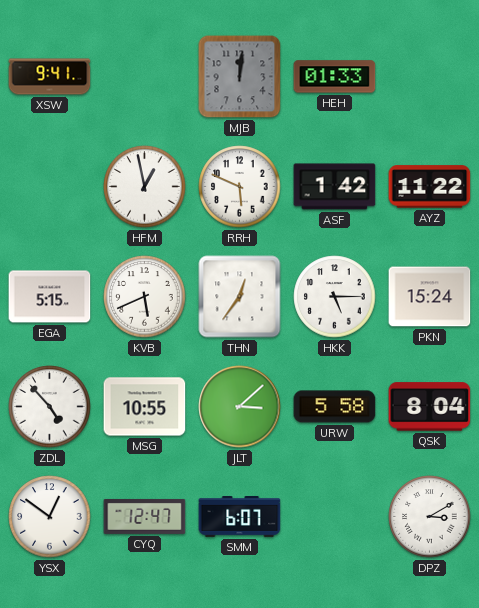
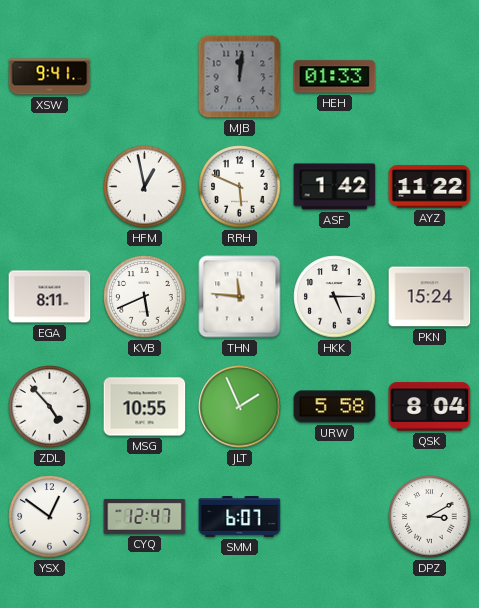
EGA: 5:15 -> 8:11 (50, 297)
THN: 12:36 -> 11:46 (240, 297)
JLT: 3:08 -> 1:56 (240, 407)
